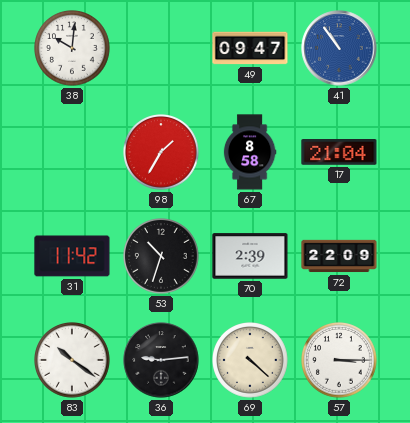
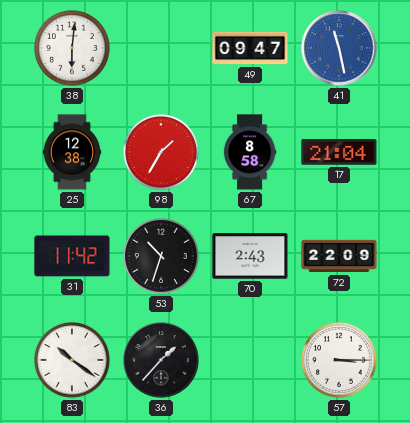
38: 10:01 -> 6:01 (73, 49)
41: 10:54 -> 11:28 (339, 48)
25: none -> 12:38 (72, 152)
70: 2:39 -> 2:43 (250, 256)
36: 9:14 -> 1:37 (161, 360)
69: 4:22 -> none (251, 361)
